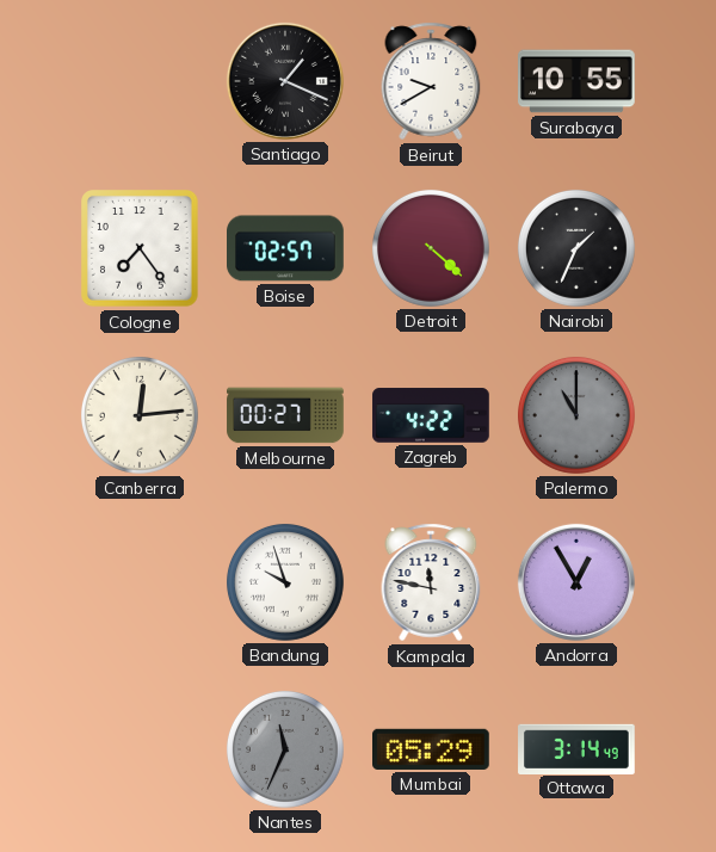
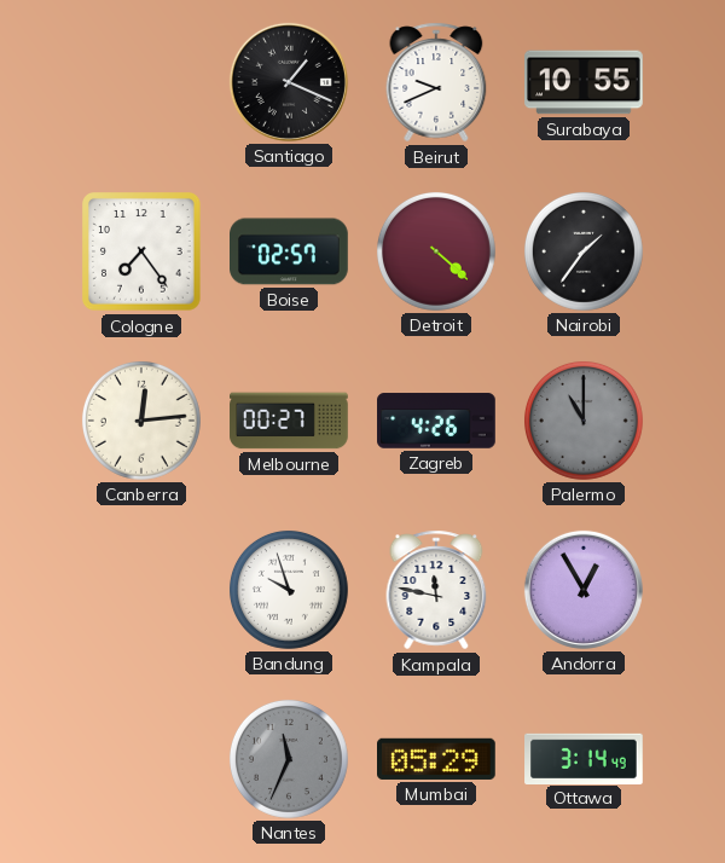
Beirut: 9:40 -> 9:41 (436, 82)
Nairobi: 1:34 -> 1:36 (584, 251)
Zagreb: 4:22 -> 4:26 (436, 421)
